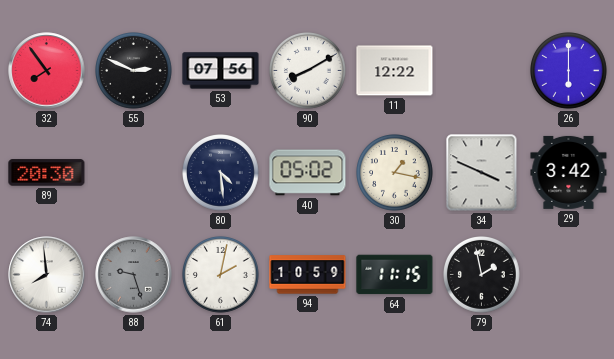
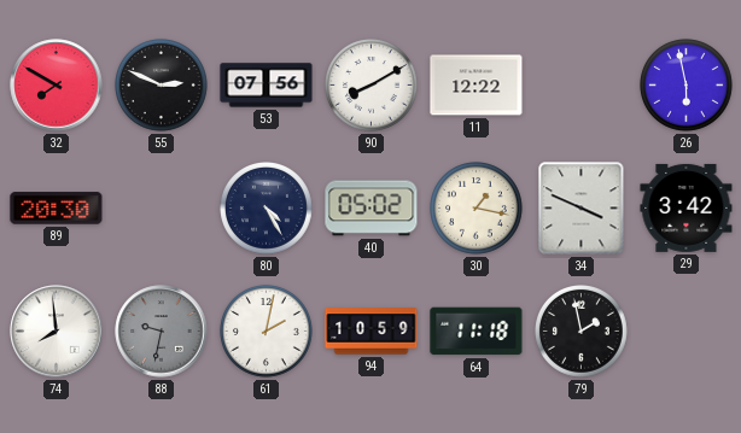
32: 7:54 -> 7:50 (57, 86)
26: 6:00 -> 5:58 (687, 86)
80: 4:29 -> 4:25 (267, 209)
88: 9:27 -> 9:32 (162, 332)
64: 11:15 -> 11:18 (477, 332)
